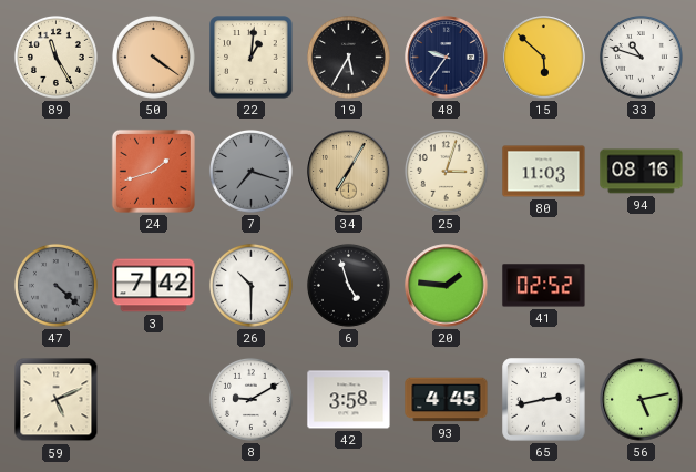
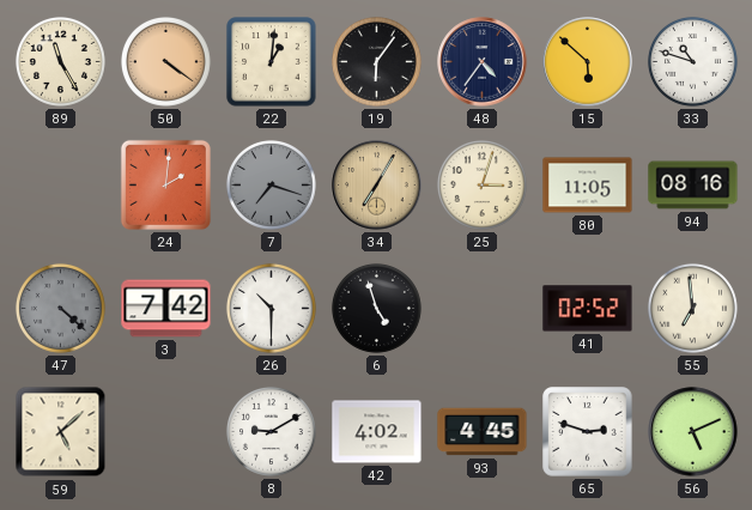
19: 5:35 -> 6:06 (376, 61)
48: 9:36 -> 4:36 (483, 62)
24: 1:42 -> 2:01 (165, 184)
80: 11:03 -> 11:05 (588, 186)
20: 1:46 -> none (447, 286)
55: none -> 6:59 (692, 308)
59: 5:11 -> 5:08 (61, 432)
42: 3:58 -> 4:02 (377, 432)
65: 2:43 -> 2:48 (588, 432)
56: 5:13 -> 5:11 (693, 432)
